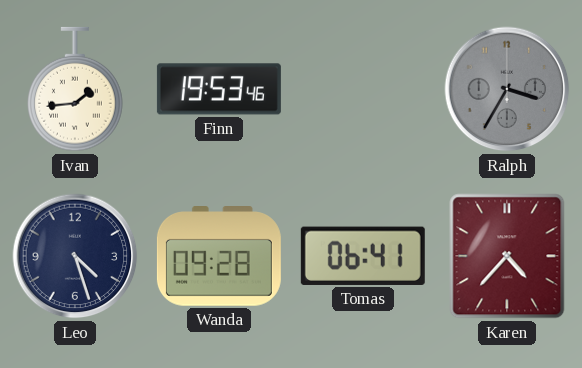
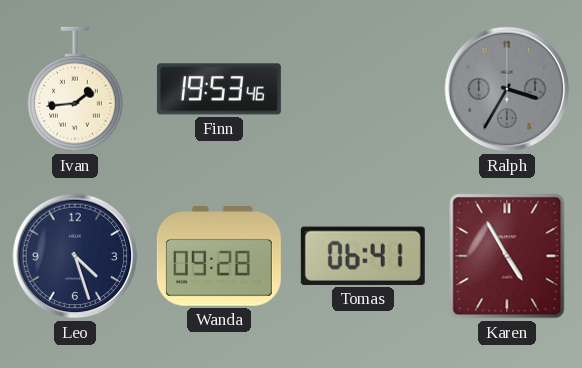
Karen: 4:37 -> 4:55 (507, 256)
